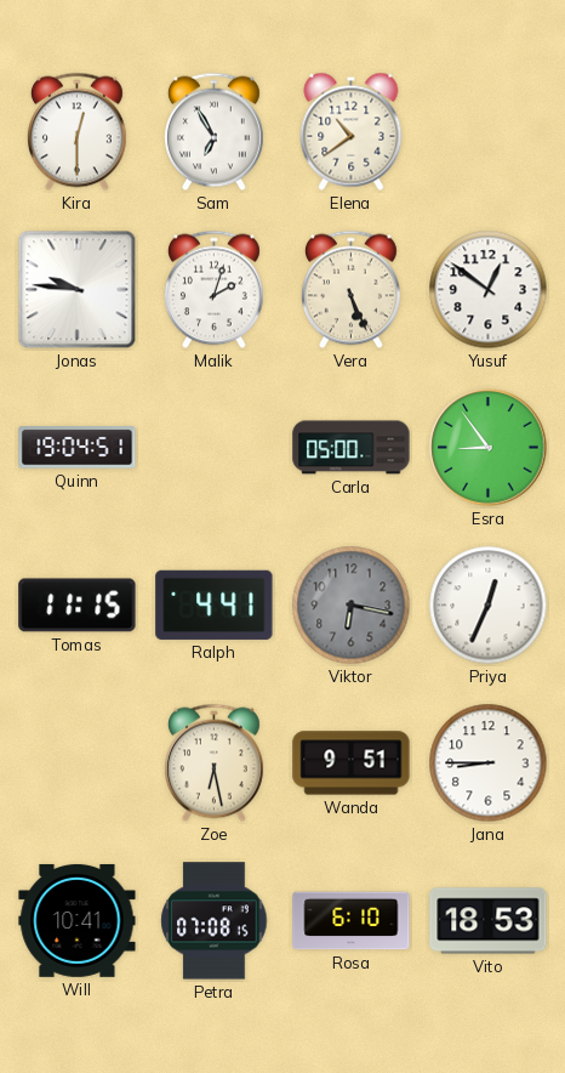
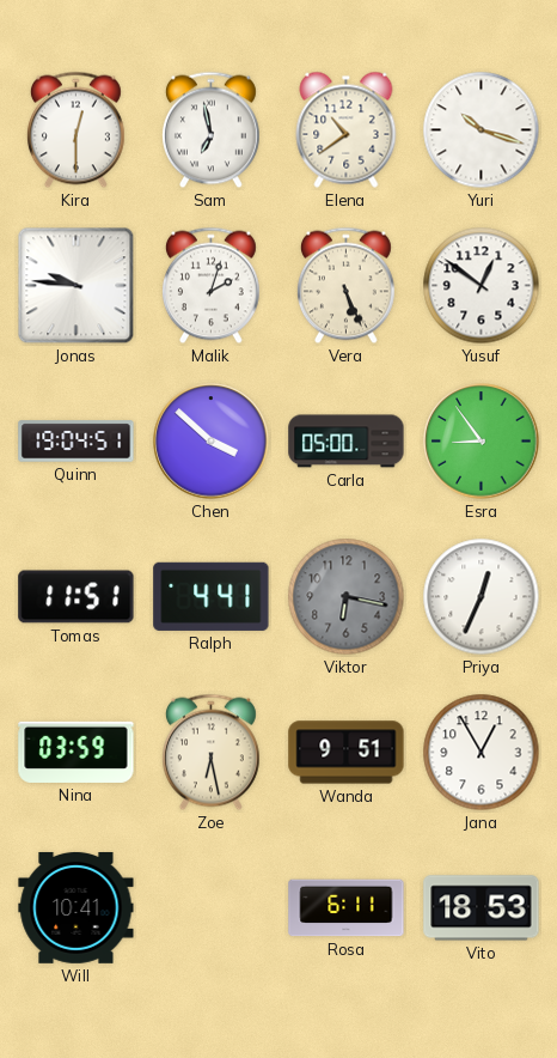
Sam: 6:55 -> 6:58 (210, 130)
Yuri: none -> 10:18 (482, 130)
Chen: none -> 3:52 (212, 442)
Tomas: 11:15 -> 11:51 (76, 597)
Nina: none -> 03:59 (76, 752)
Jana: 8:45 -> 12:55 (482, 753)
Petra: 07:08 -> none (215, 921)
Rosa: 6:10 -> 6:11 (347, 908)
